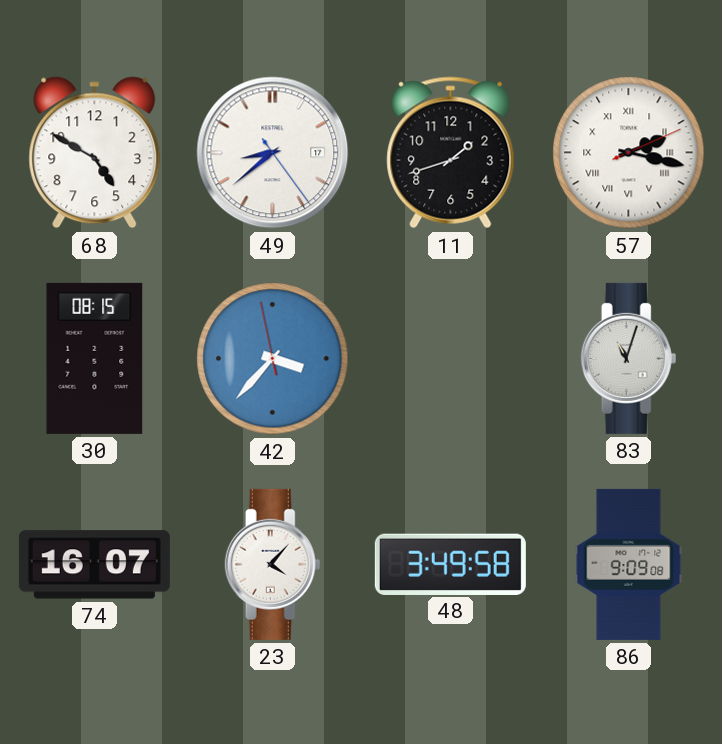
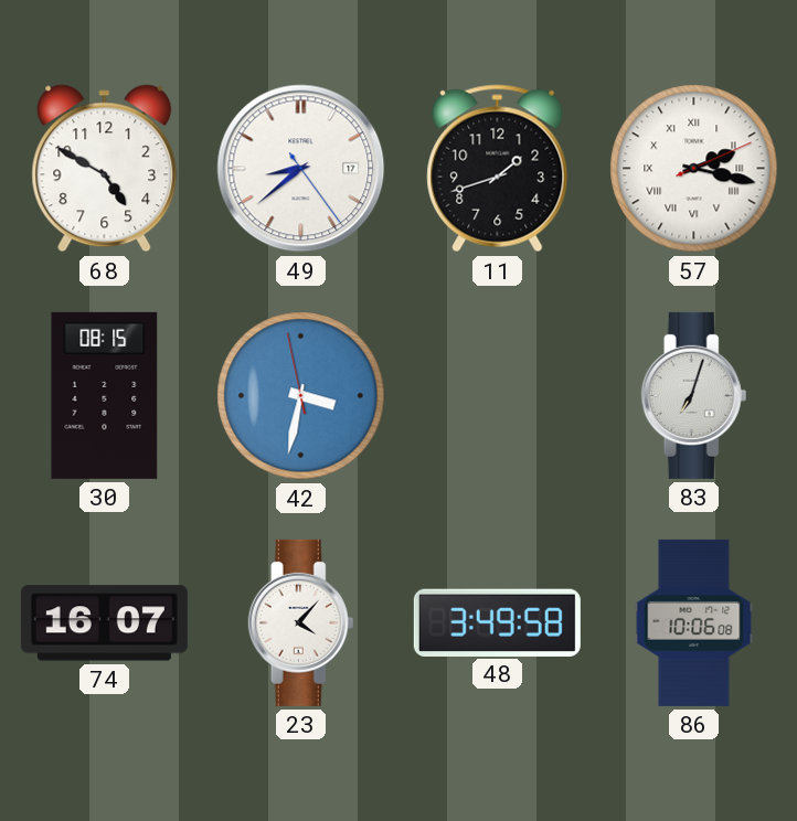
42: 3:36 -> 3:31 (301, 396)
83: 11:03 -> 7:03 (694, 395)
86: 9:09 -> 10:06 (694, 622)
